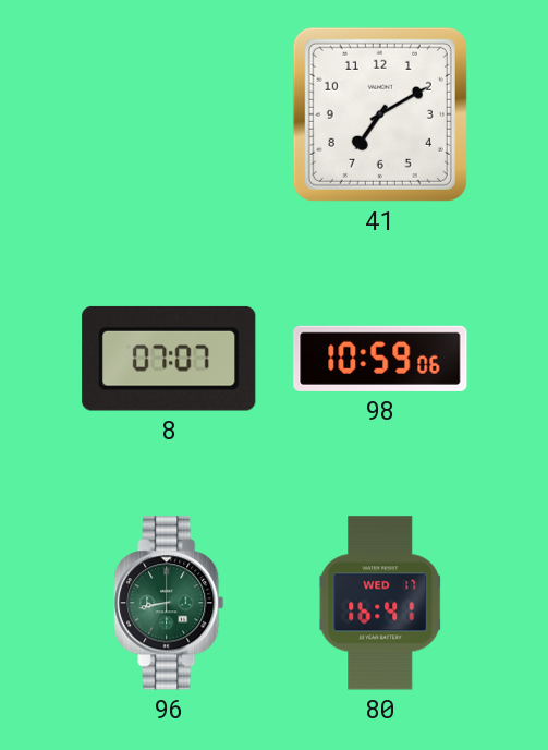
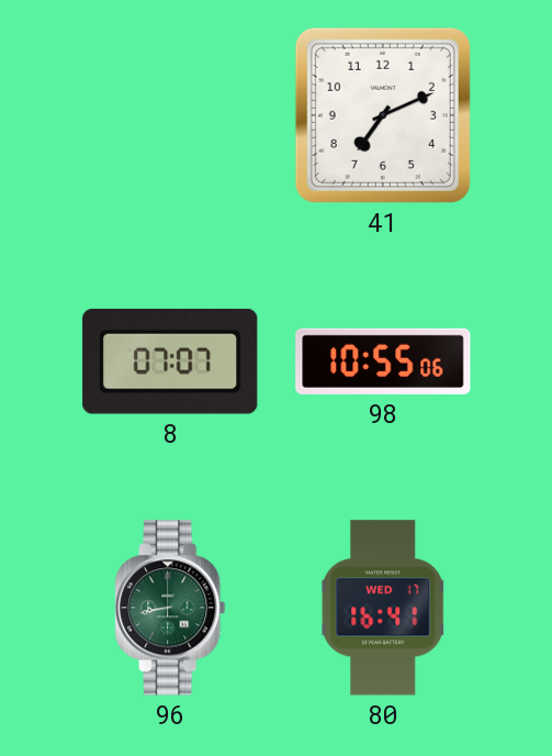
41: 7:10 -> 7:11 (383, 115)
98: 10:59 -> 10:55 (383, 362)
